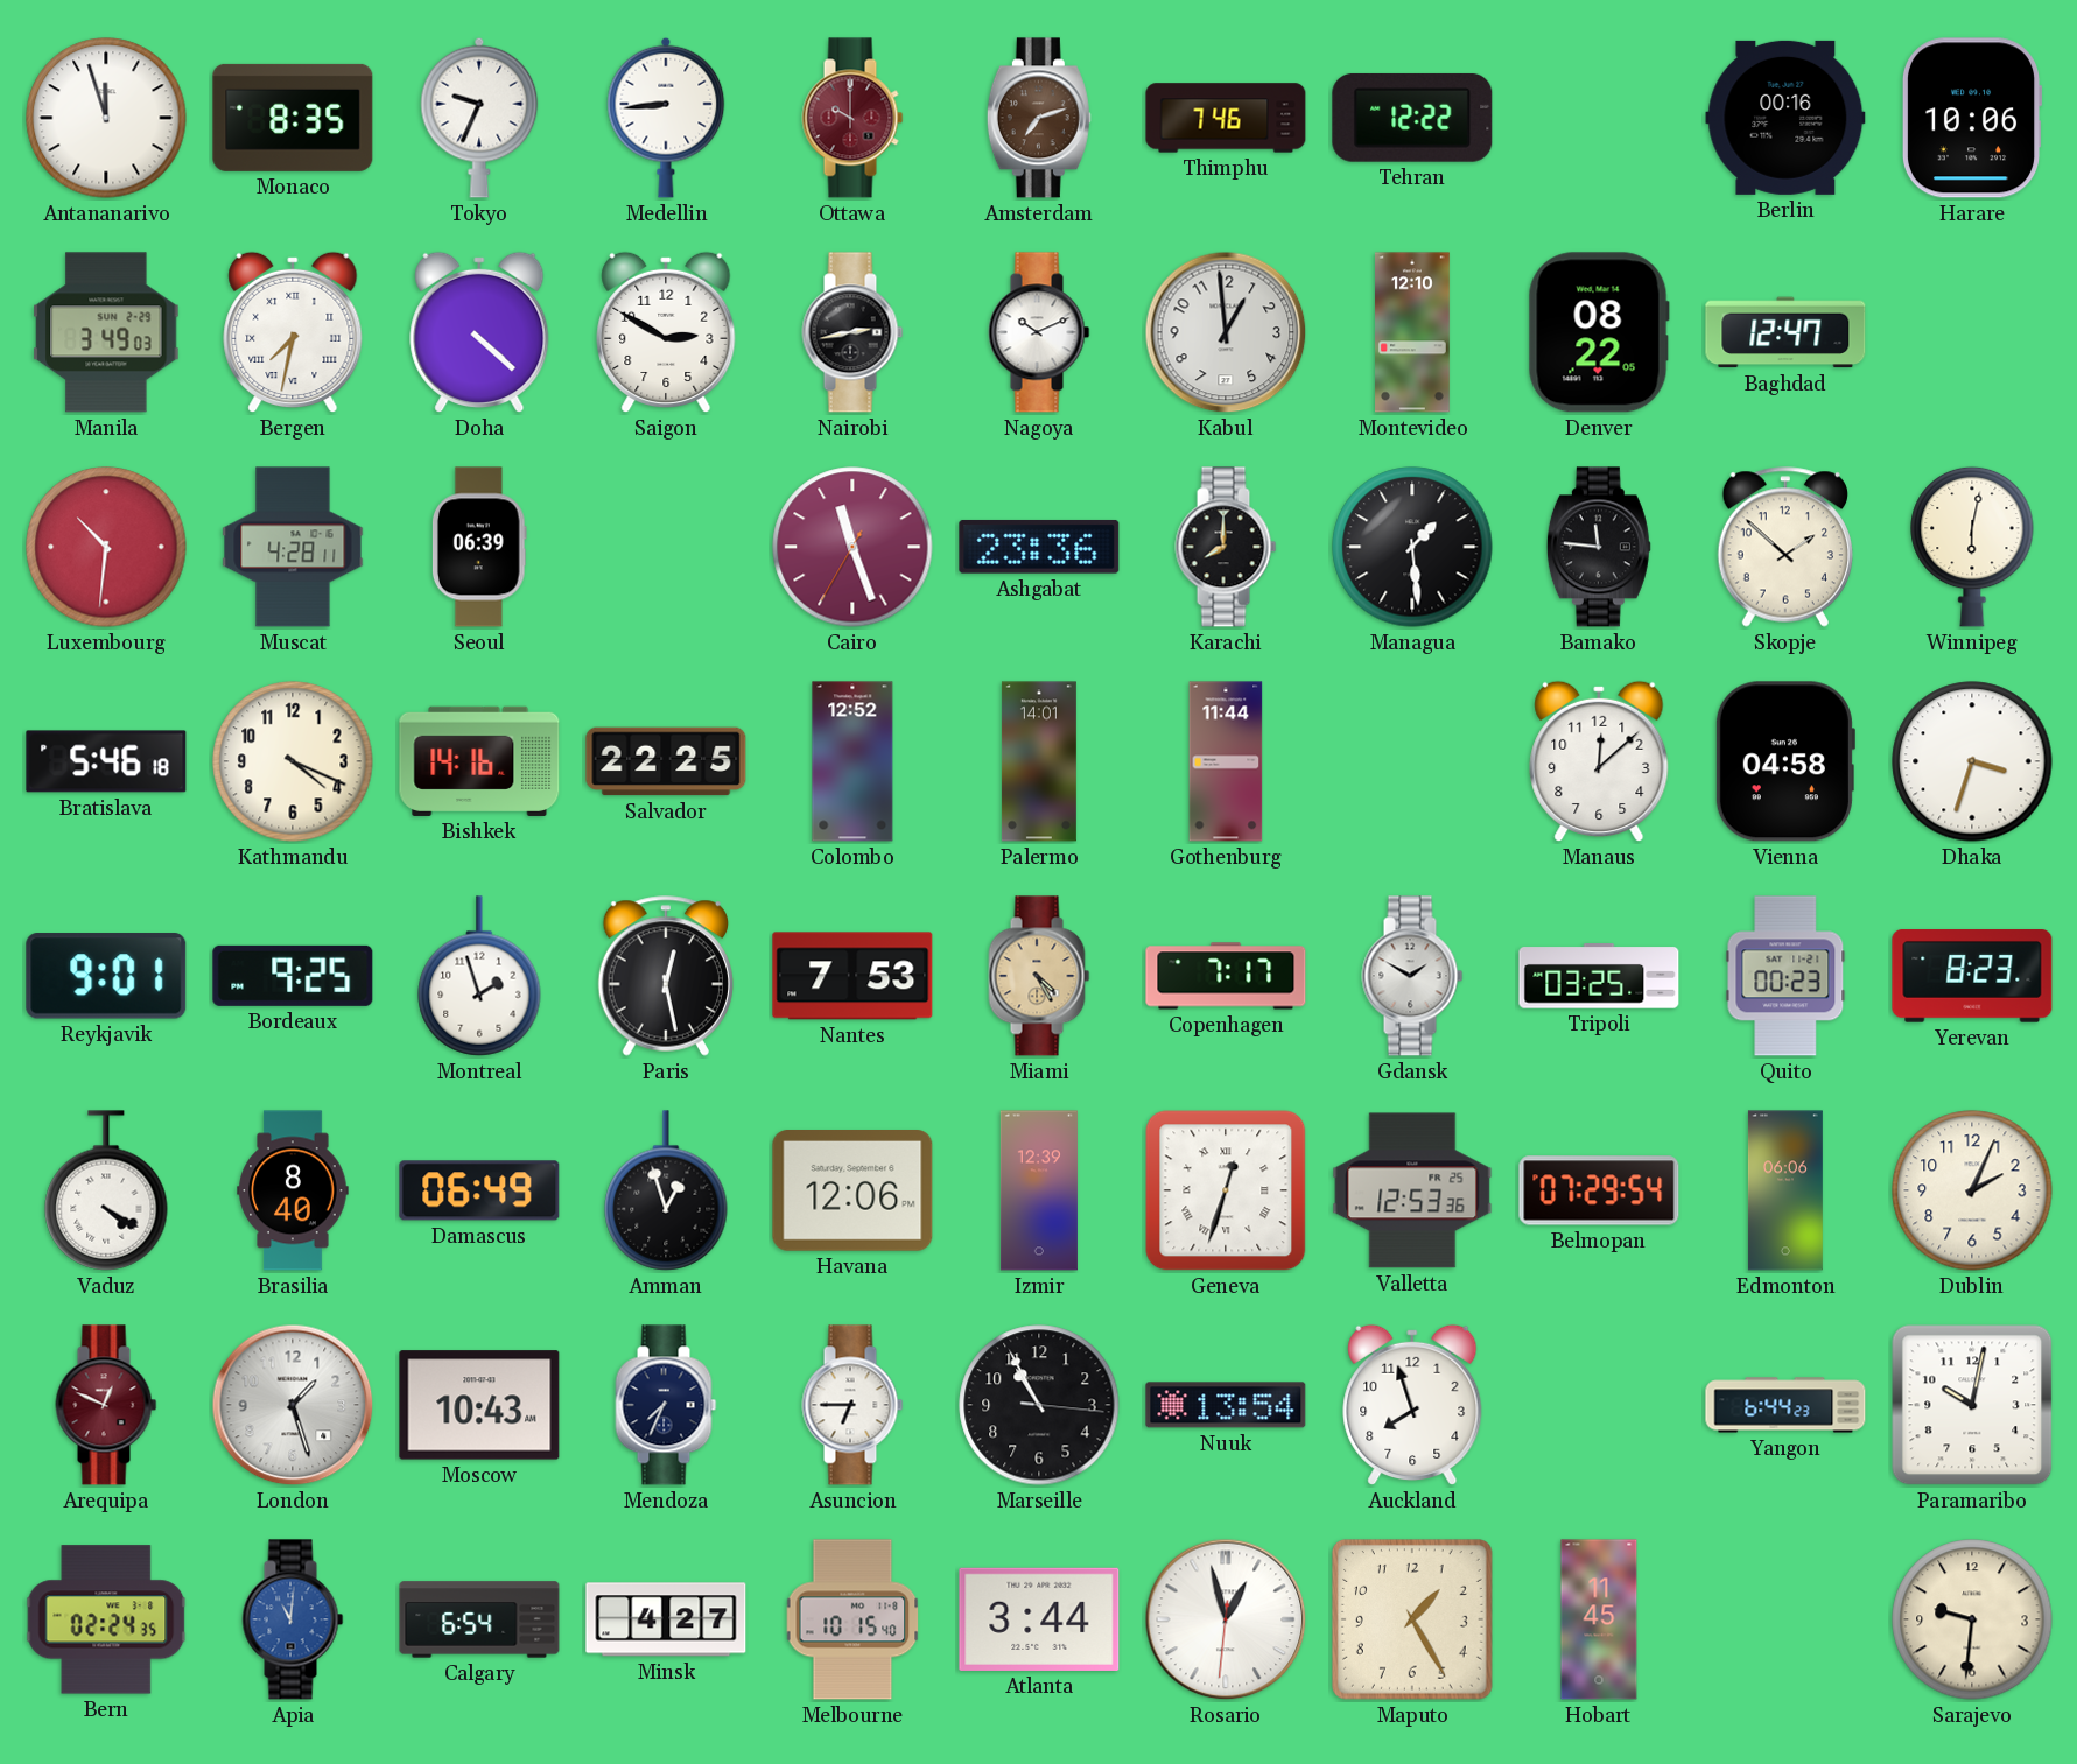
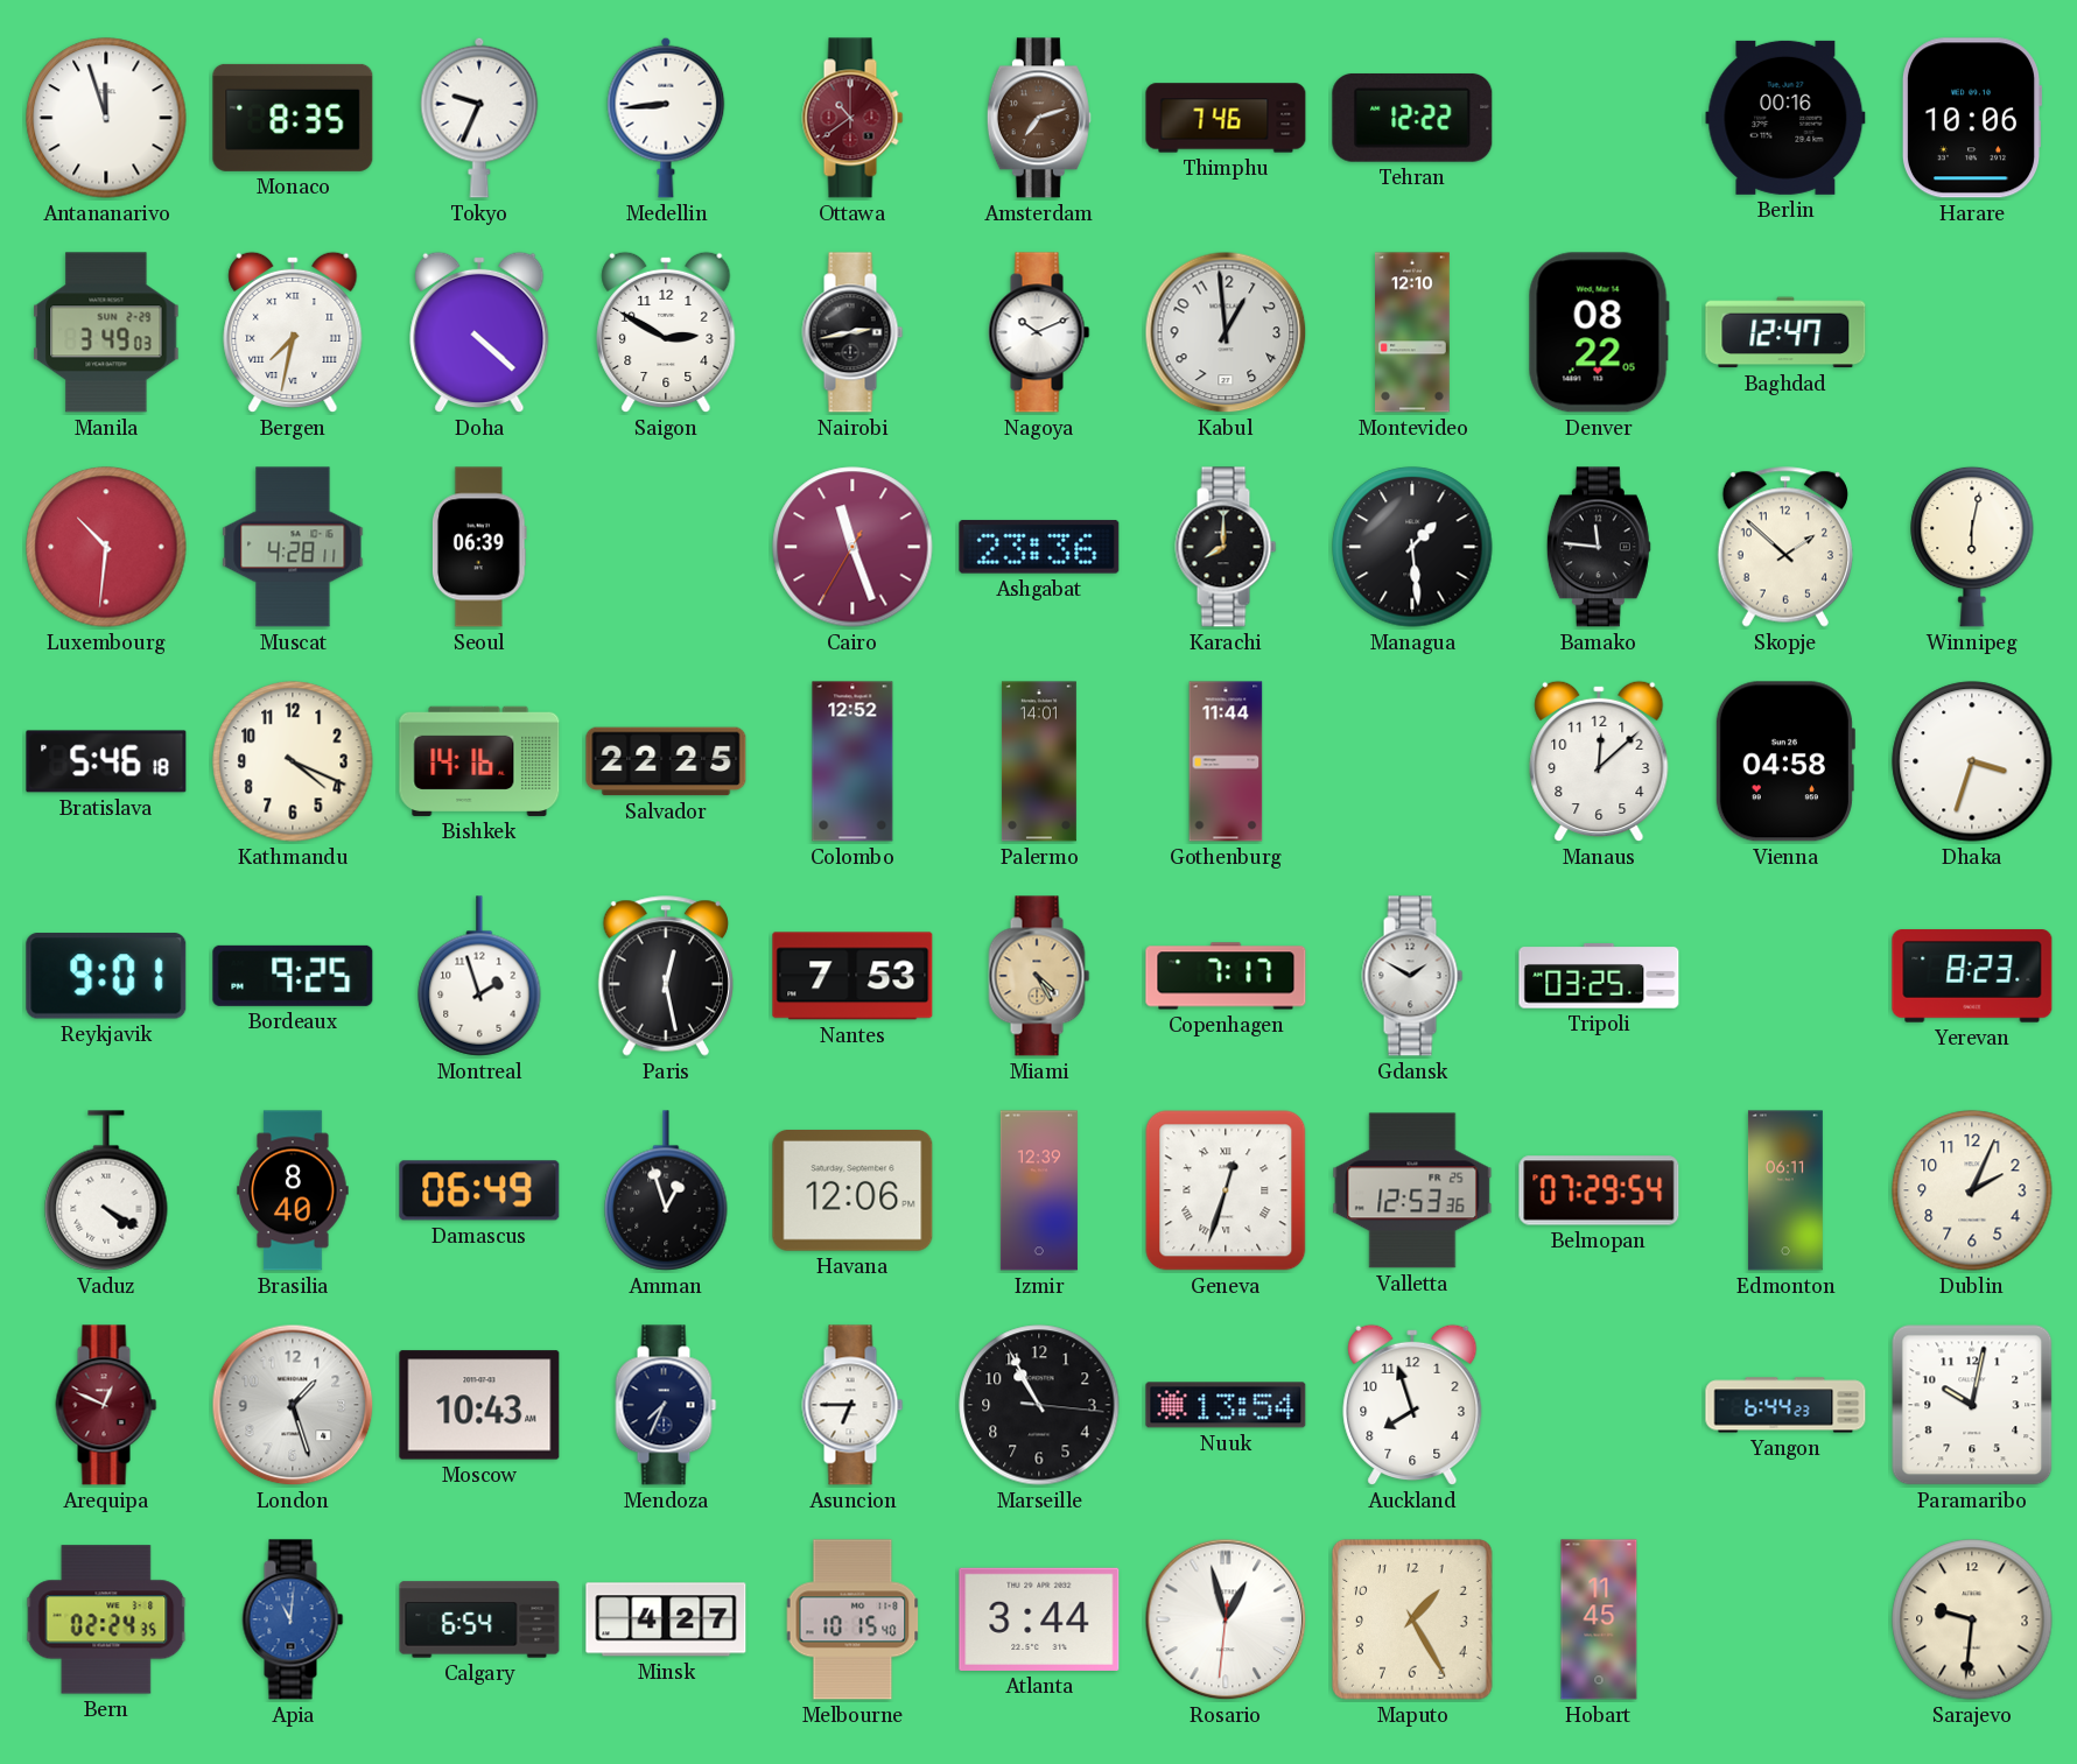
Ottawa: 10:00 -> 10:39 (852, 118)
Quito: 00:23 -> none (1785, 976)
Edmonton: 06:06 -> 06:11 (1785, 1190)
